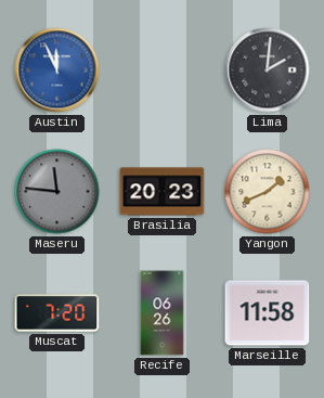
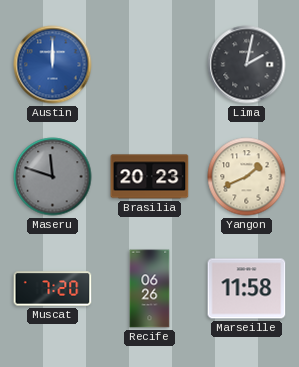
Austin: 11:56 -> 12:00 (53, 65)
Lima: 2:01 -> 2:02 (247, 65)
Maseru: 11:46 -> 11:48 (53, 177)
